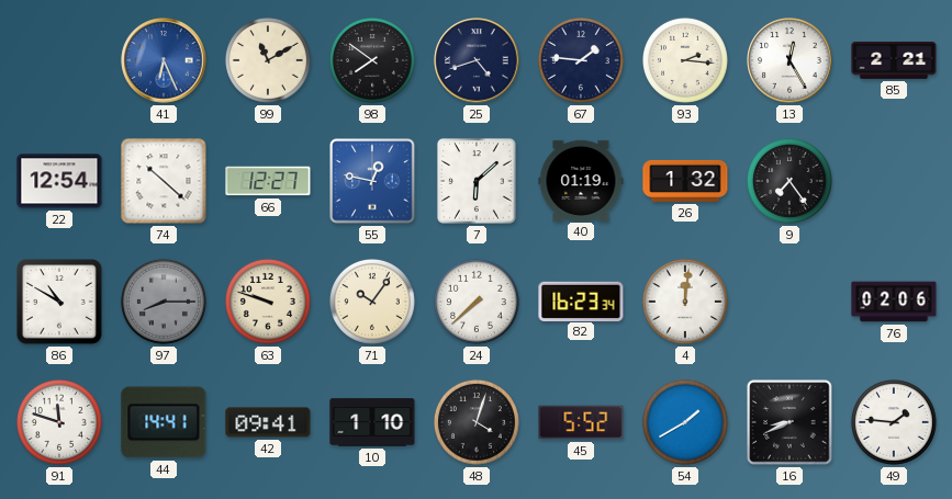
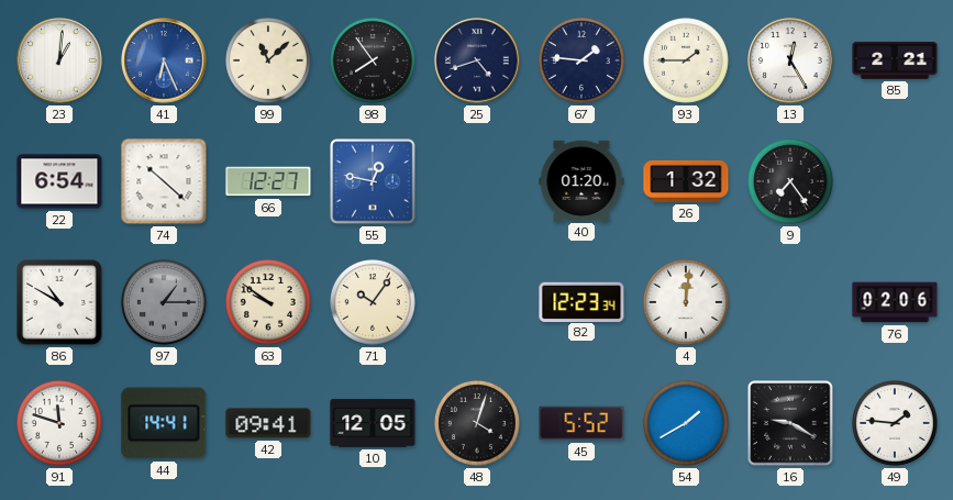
23: none -> 1:01 (59, 60)
99: 11:10 -> 11:08 (268, 60)
98: 7:51 -> 7:54 (373, 60)
93: 2:16 -> 1:45 (686, 60)
22: 12:54 -> 6:54 (59, 181)
7: 6:08 -> none (477, 181)
40: 01:19 -> 01:20 (581, 180)
97: 8:15 -> 1:15 (164, 302)
63: 9:48 -> 9:51 (268, 302)
24: 7:38 -> none (477, 302)
82: 16:23 -> 12:23 (581, 301)
10: 1:10 -> 12:05 (373, 423)
16: 8:41 -> 9:20 (790, 423)
